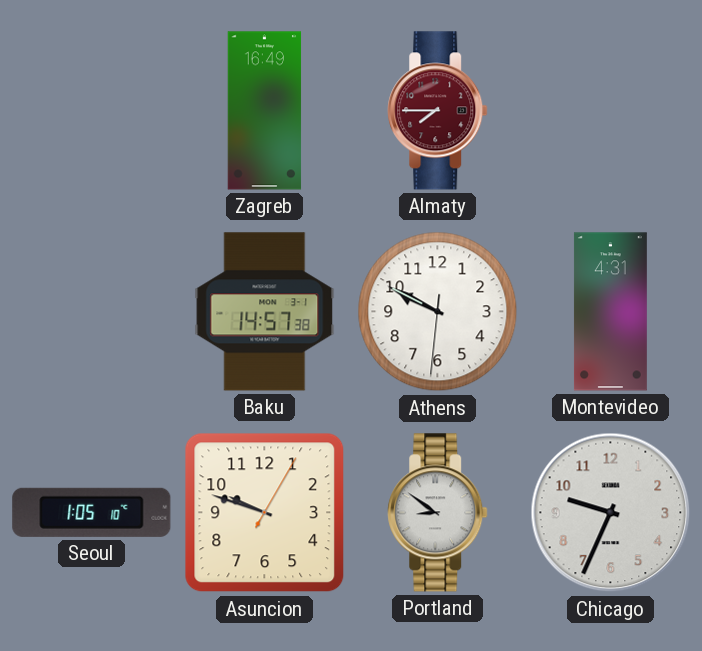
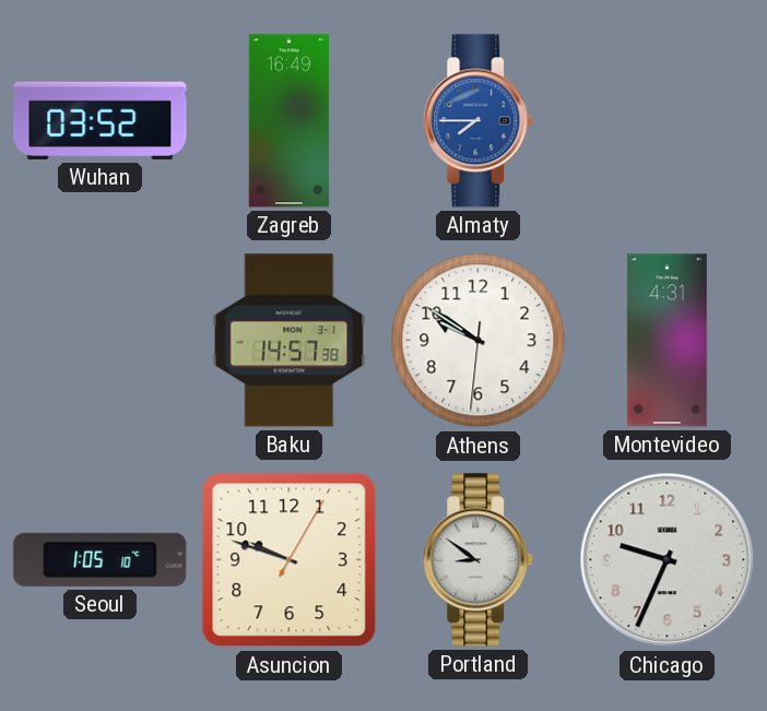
Wuhan: none -> 03:52 (101, 120)
Almaty dial: burgundy -> blue (479, 121)
Athens: 9:49 -> 9:50 (479, 341)
